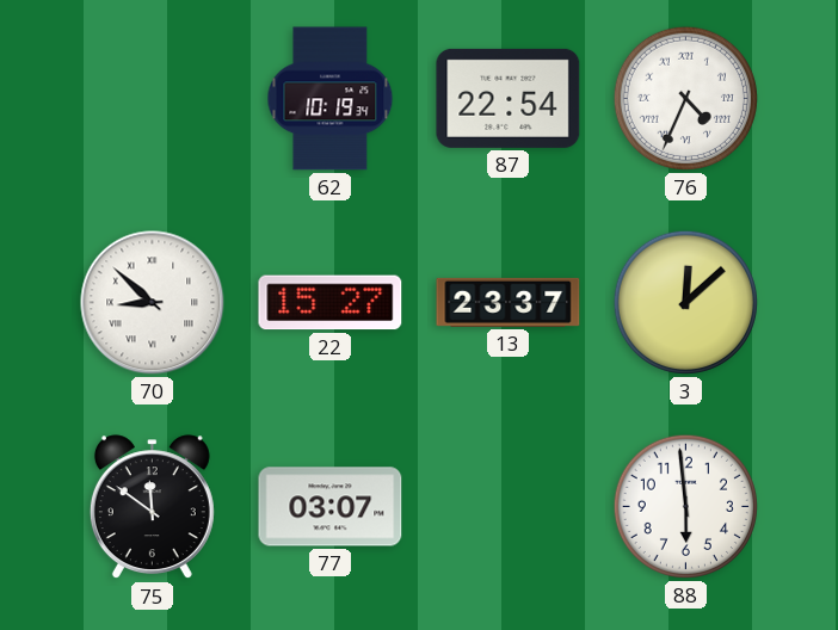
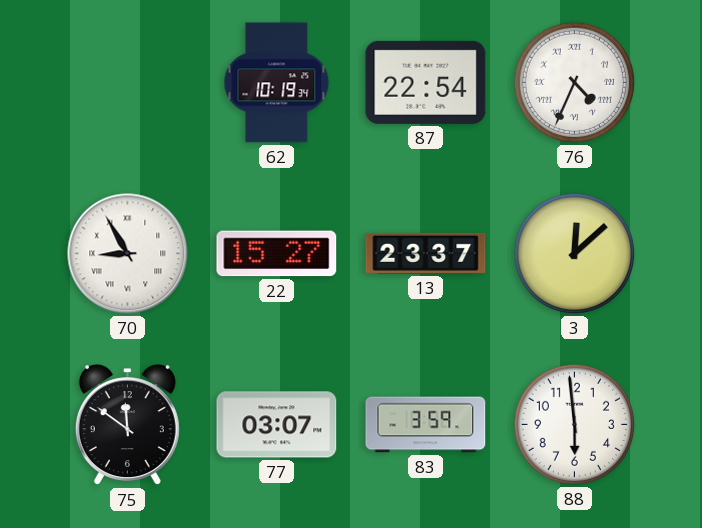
70: 8:52 -> 8:55 (128, 254)
83: none -> 3:59 (426, 425)
